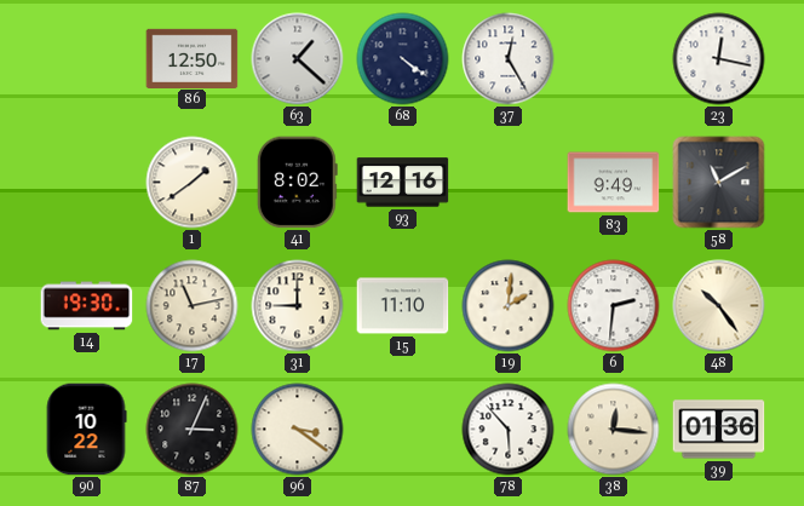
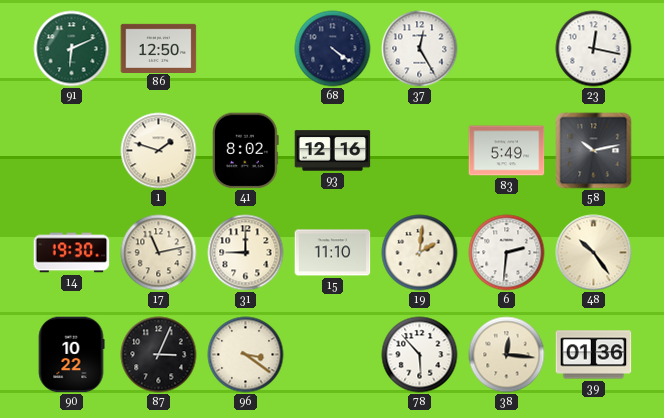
91: none -> 6:11 (72, 49)
63: 1:22 -> none (298, 59)
1: 1:39 -> 1:48 (159, 151)
83: 9:49 -> 5:49 (507, 151)
58: 11:10 -> 10:13 (594, 151)
